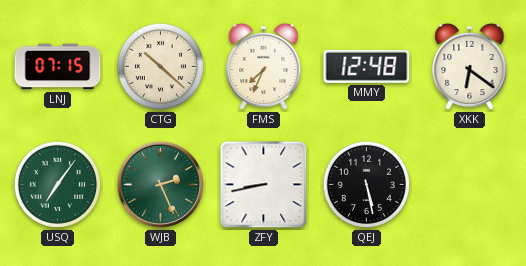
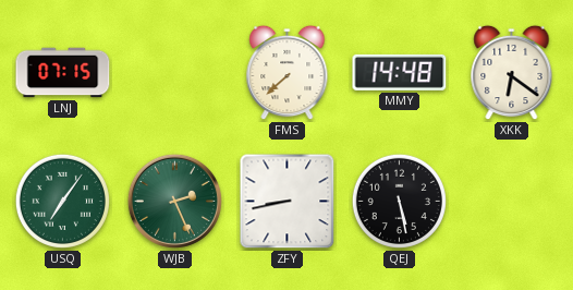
CTG: 10:22 -> none (160, 66)
FMS: 7:34 -> 7:38 (288, 73)
MMY: 12:48 -> 14:48 (400, 72)
